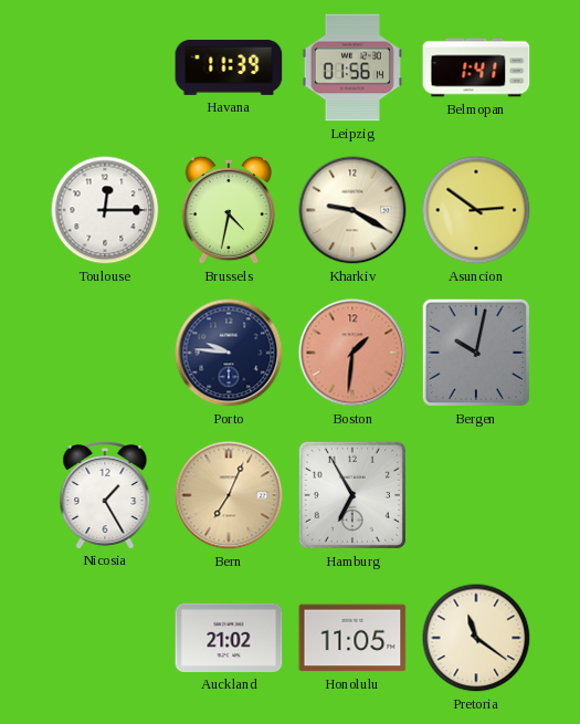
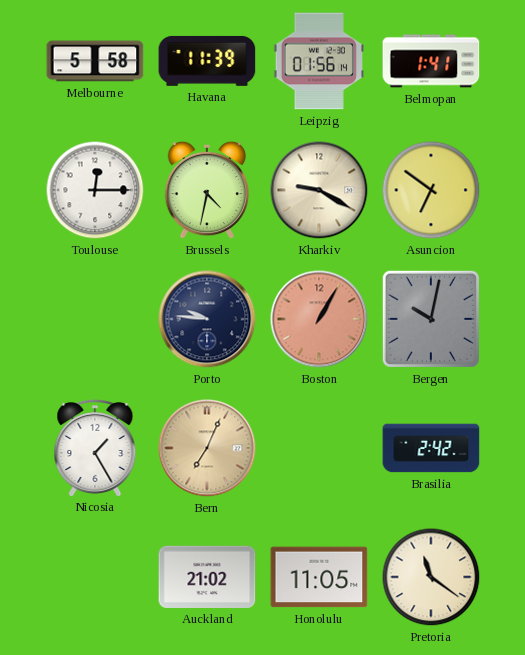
Melbourne: none -> 5:58 (95, 61)
Asuncion: 2:51 -> 6:51 (431, 190)
Boston: 1:31 -> 1:05 (319, 319)
Hamburg: 6:55 -> none (352, 495)
Brasilia: none -> 2:42 (431, 448)
